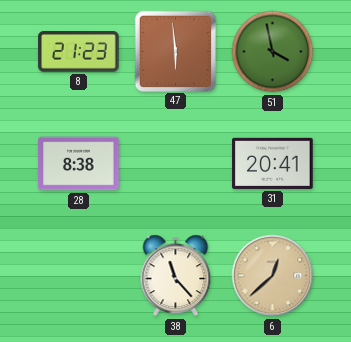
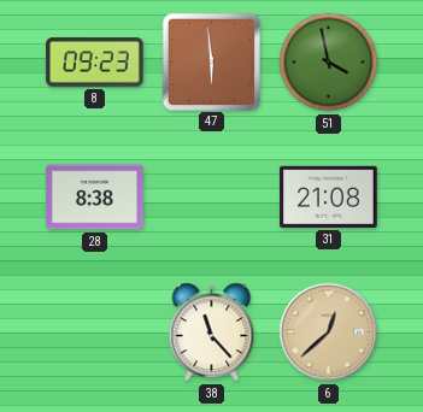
8: 21:23 -> 09:23 (95, 63)
31: 20:41 -> 21:08 (329, 196)
